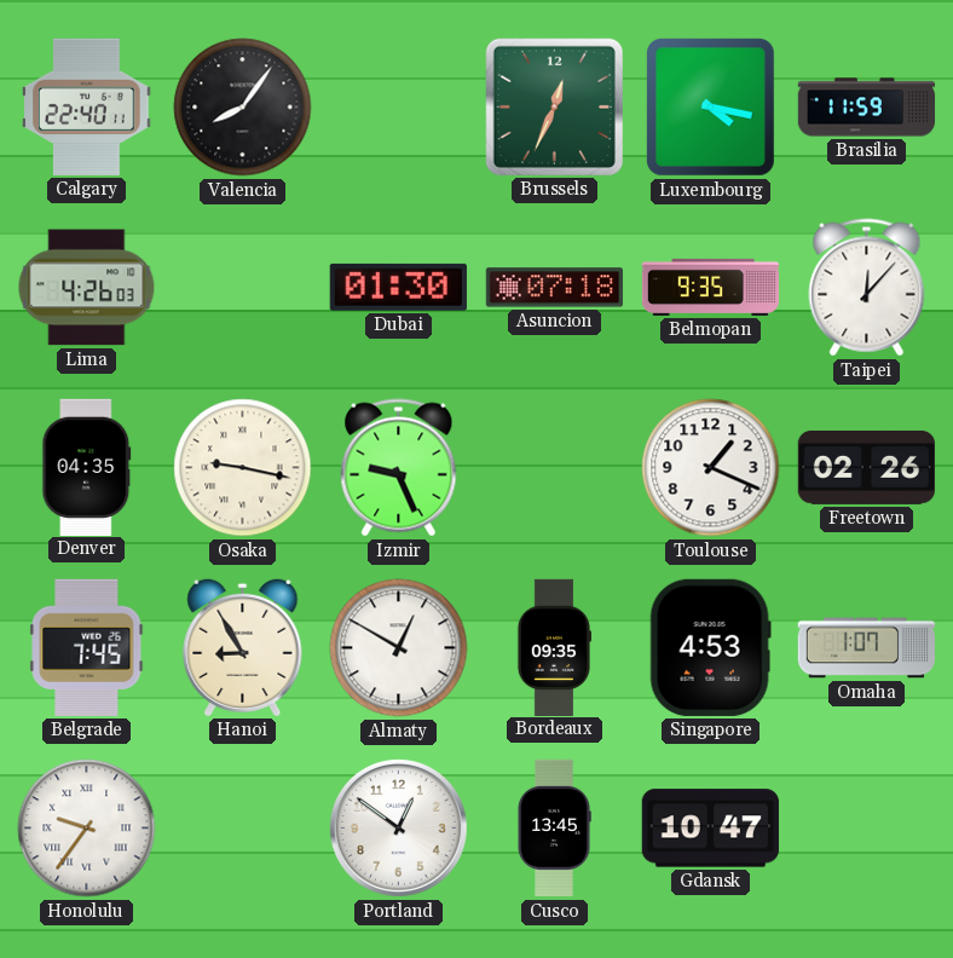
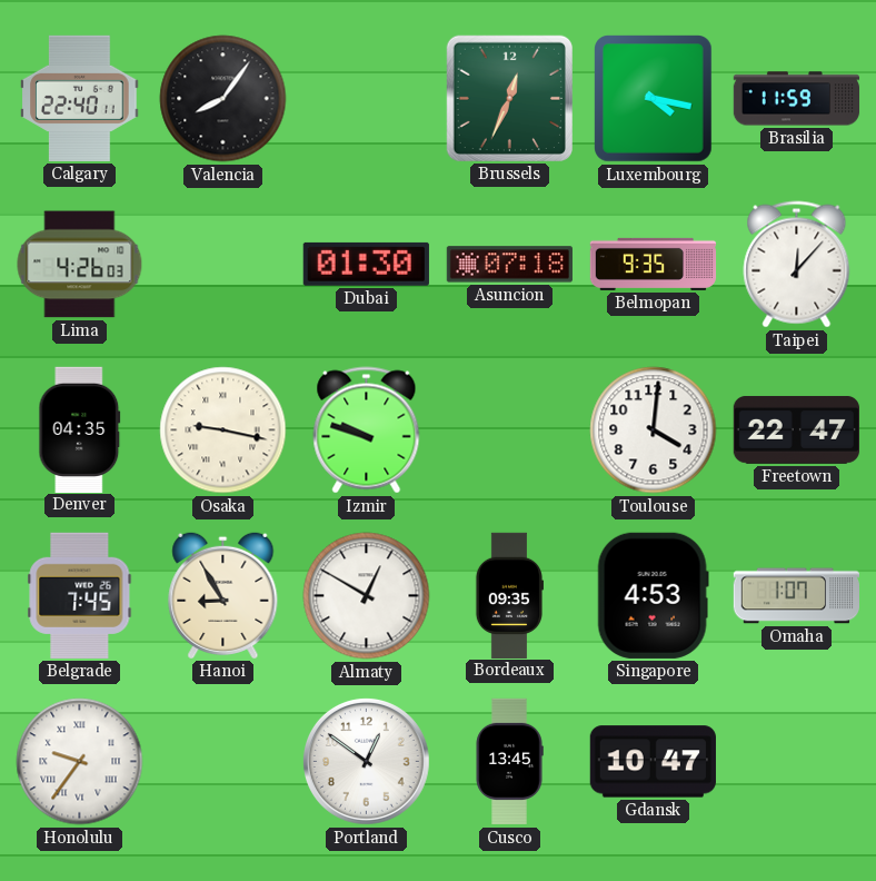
Izmir: 9:26 -> 9:48 (367, 430)
Toulouse: 1:19 -> 4:01 (654, 430)
Freetown: 02:26 -> 22:47 (796, 429)
